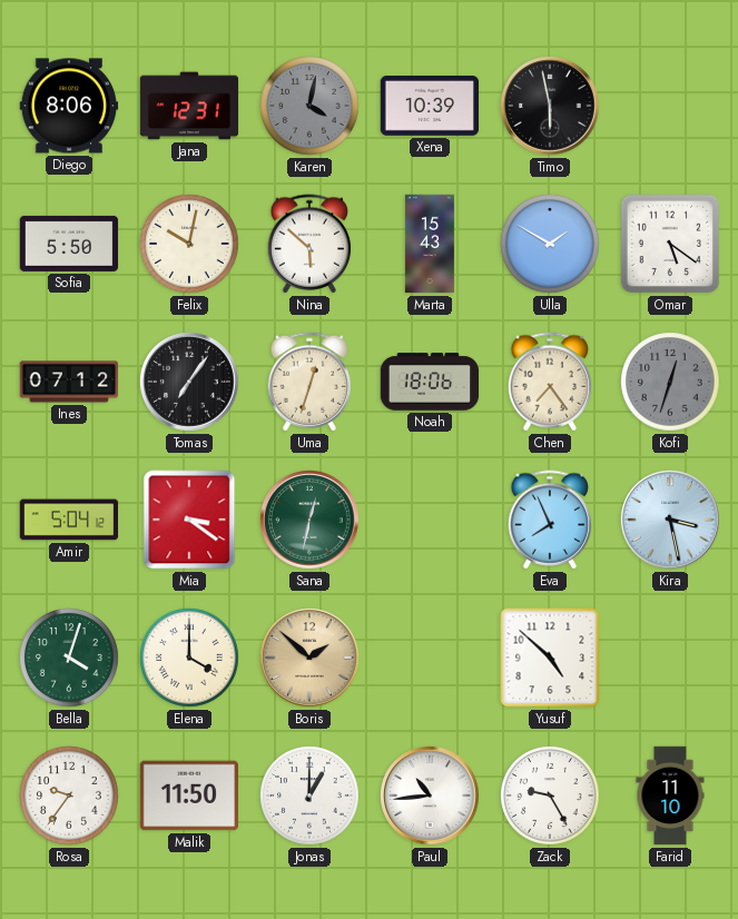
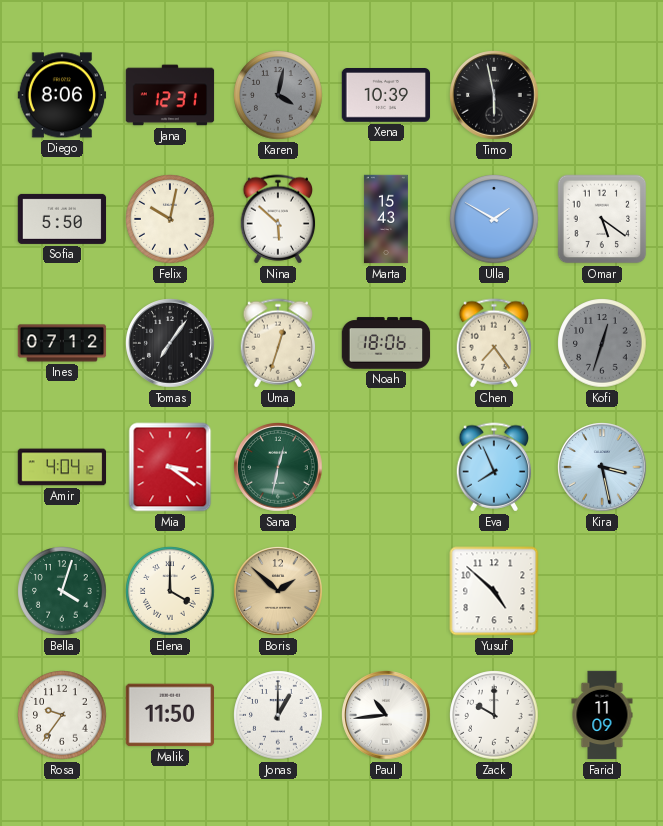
Amir: 5:04 -> 4:04 (62, 467)
Zack: 9:25 -> 10:00 (494, 715)
Farid: 11:10 -> 11:09 (602, 715)
